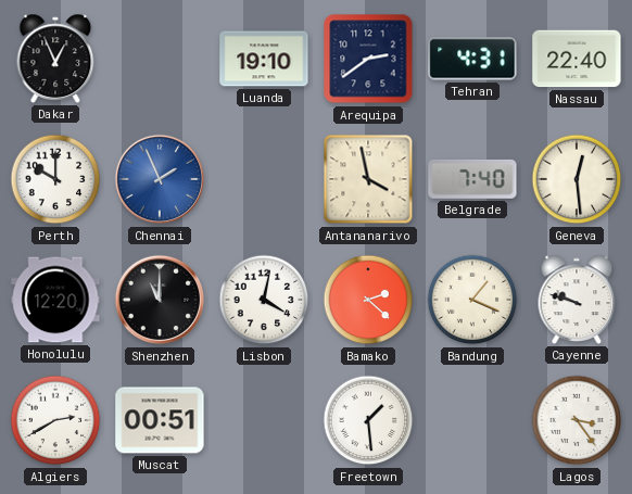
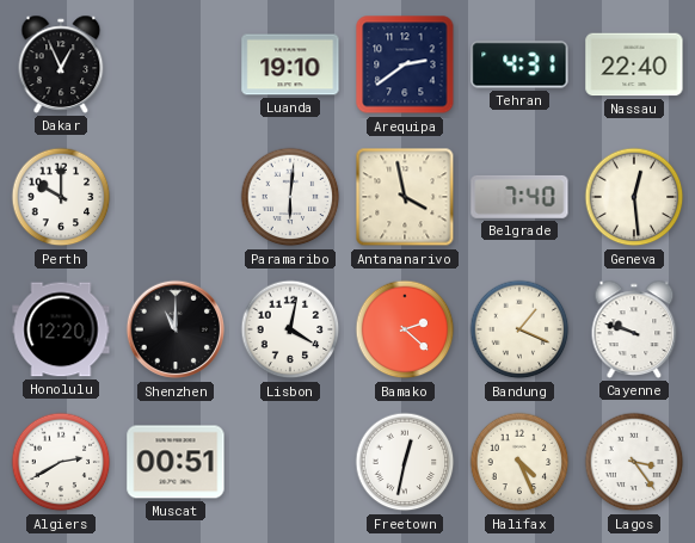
Chennai: 1:56 -> none (160, 179)
Paramaribo: none -> 6:01 (290, 197)
Freetown: 1:29 -> 12:32 (405, 462)
Halifax: none -> 4:26 (519, 462)
